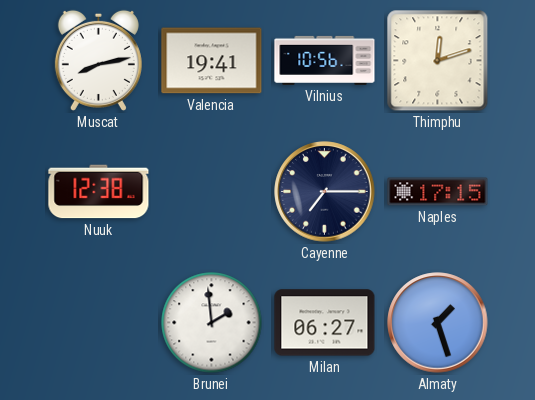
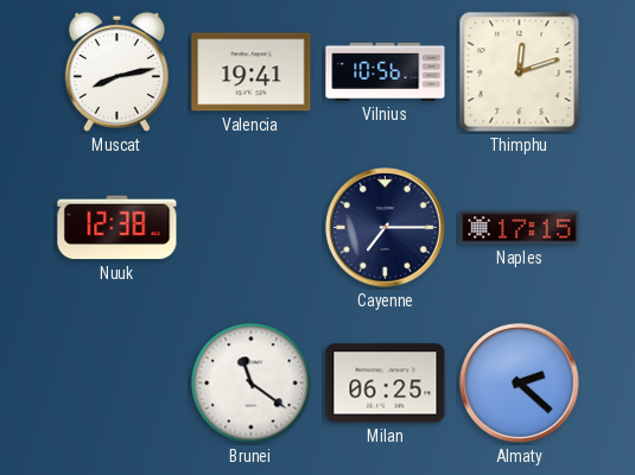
Brunei: 1:59 -> 11:21 (252, 384)
Milan: 06:27 -> 06:25 (386, 384)
Almaty: 1:27 -> 2:22 (520, 384)
